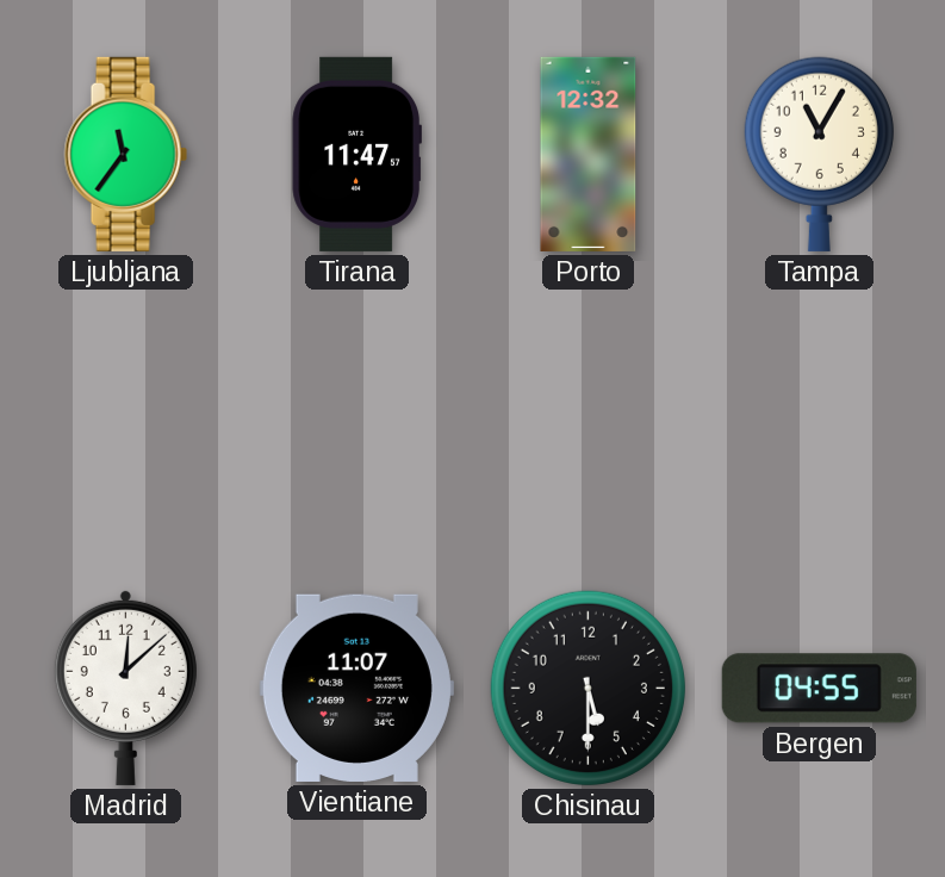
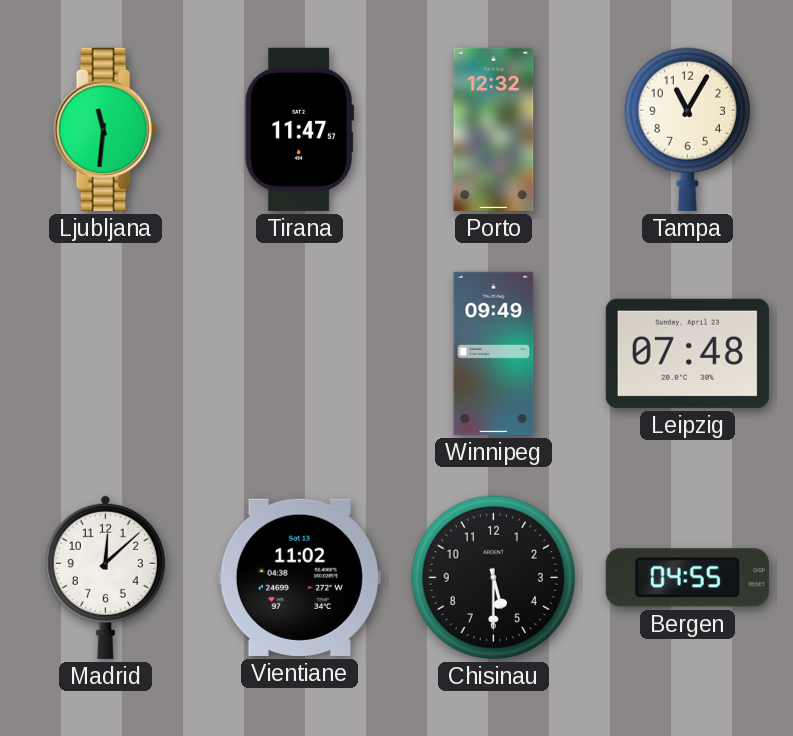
Ljubljana: 11:36 -> 11:31 (105, 129)
Winnipeg: none -> 09:49 (494, 353)
Leipzig: none -> 07:48 (687, 353)
Vientiane: 11:07 -> 11:02 (299, 577)
